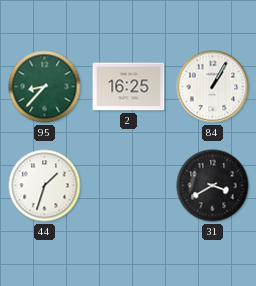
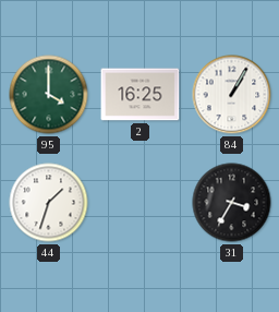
95: 8:37 -> 4:00 (49, 95)
31: 3:40 -> 3:35 (232, 203)
